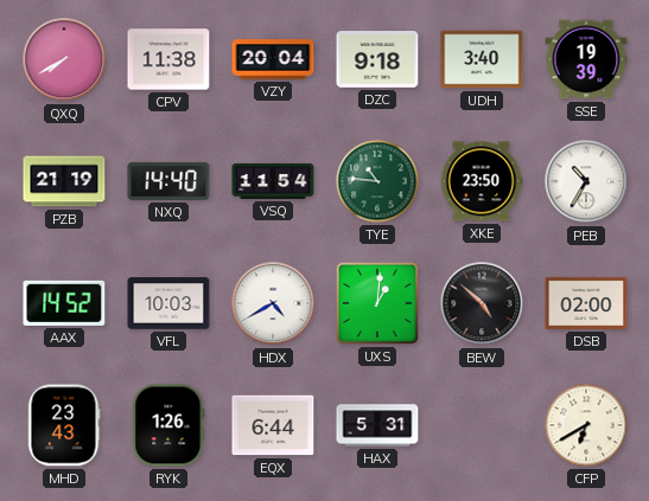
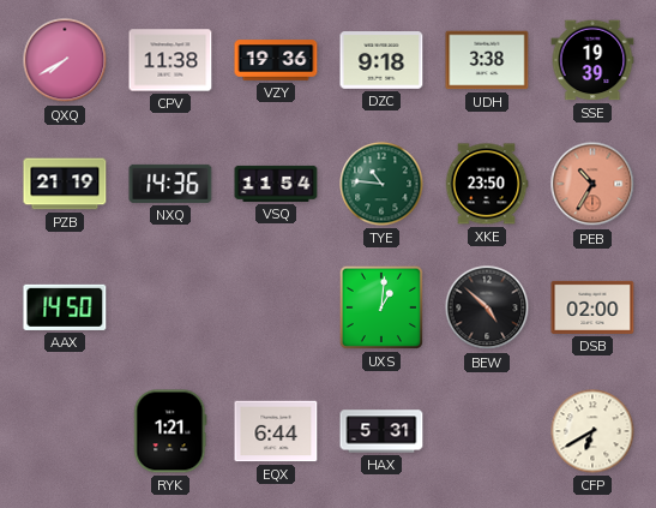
VZY: 20:04 -> 19:36 (276, 60)
UDH: 3:40 -> 3:38 (487, 60)
NXQ: 14:40 -> 14:36 (170, 184)
PEB dial: white -> salmon (592, 184)
AAX: 14:52 -> 14:50 (65, 307)
VFL: 10:03 -> none (168, 303)
HDX: 4:40 -> none (273, 303)
MHD: 23:43 -> none (64, 425)
RYK: 1:26 -> 1:21 (170, 431)
